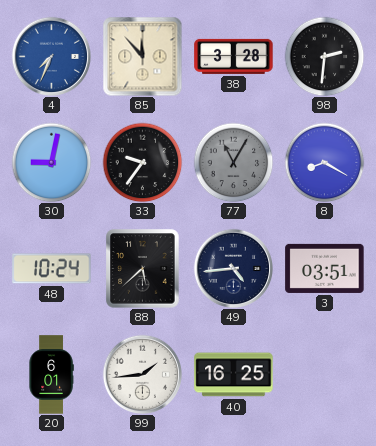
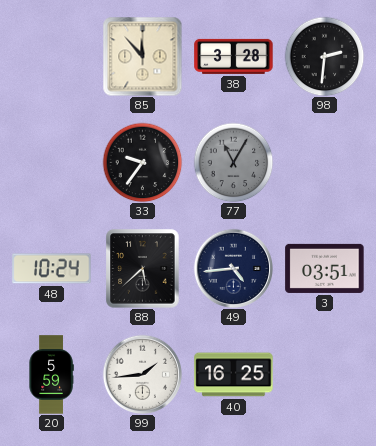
4: 7:34 -> none (51, 56)
30: 9:02 -> none (51, 162)
8: 8:20 -> none (324, 162)
20: 6:01 -> 5:59 (51, 375)
